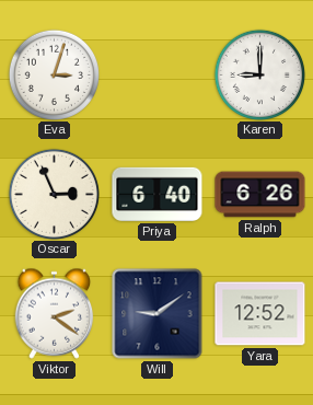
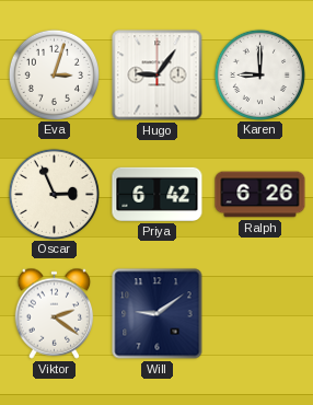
Hugo: none -> 9:06 (158, 76)
Priya: 6:40 -> 6:42 (158, 194)
Yara: 12:52 -> none (260, 314)
